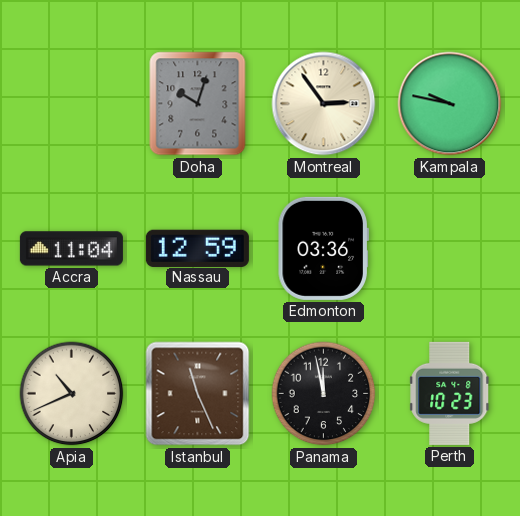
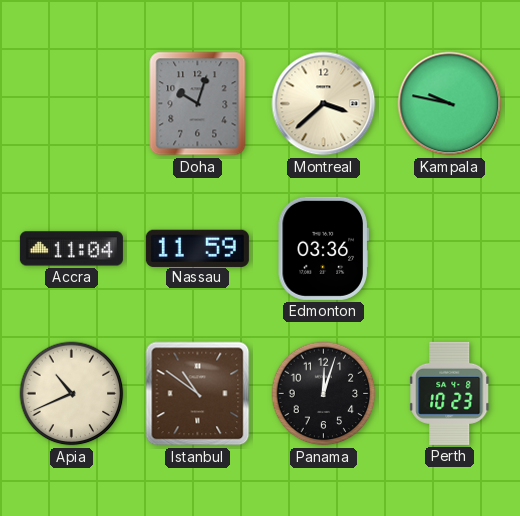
Montreal: 2:54 -> 3:38 (324, 104)
Nassau: 12:59 -> 11:59 (197, 248)
Istanbul: 11:26 -> 10:51 (198, 394)
Panama: 11:58 -> 12:03 (324, 394)
